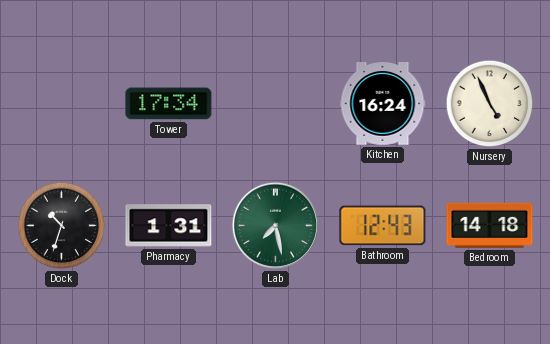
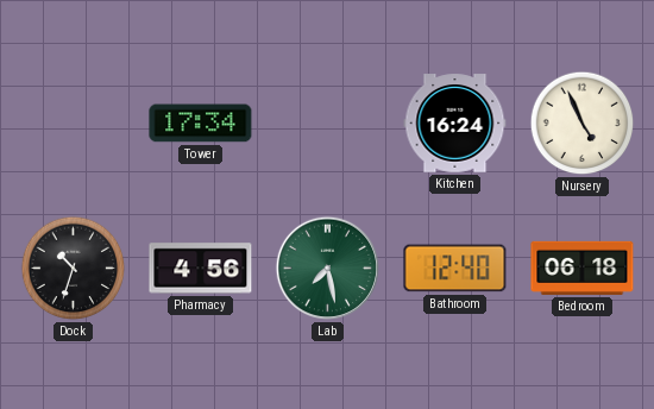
Pharmacy: 1:31 -> 4:56 (201, 269)
Bathroom: 12:43 -> 12:40 (455, 269)
Bedroom: 14:18 -> 06:18 (583, 268)
